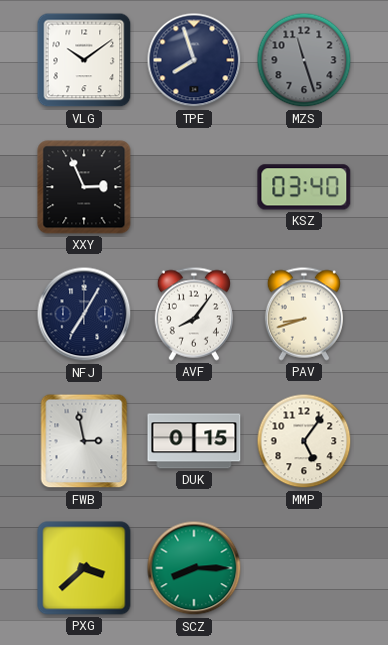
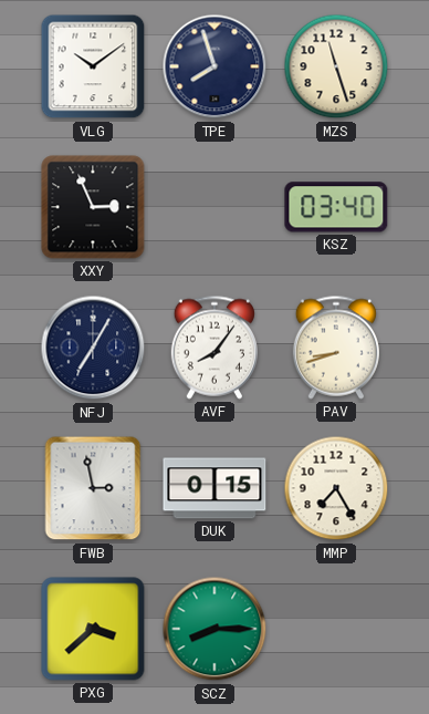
MZS dial: grey -> cream (336, 66)
MMP: 5:06 -> 7:25 (336, 488)
